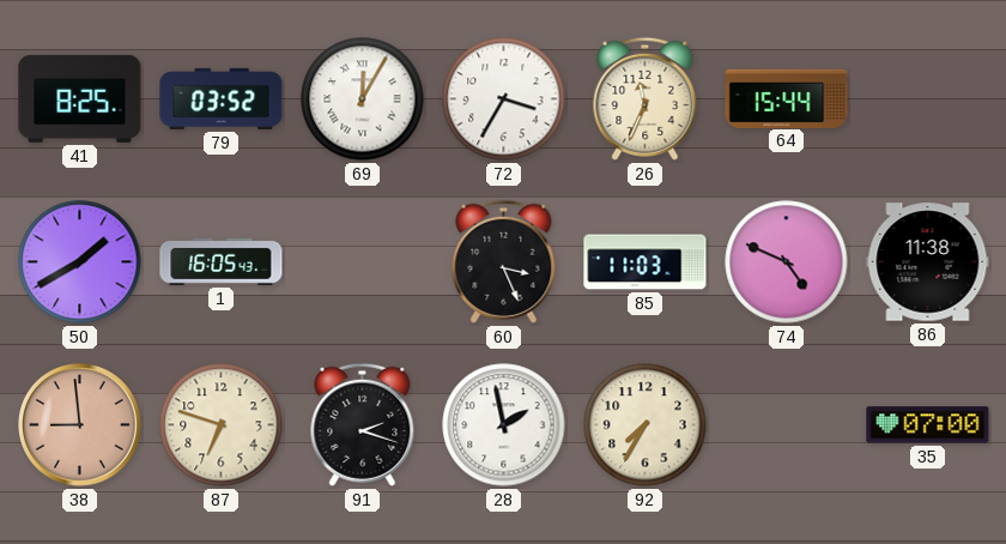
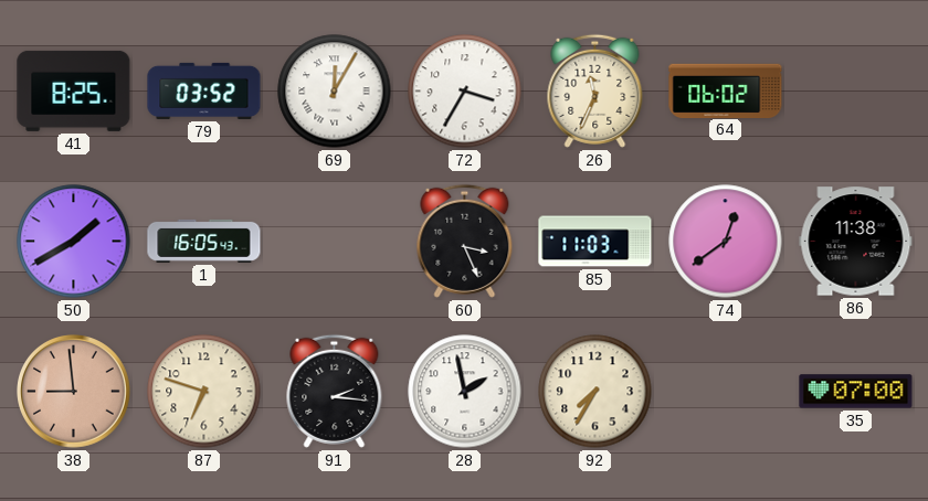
64: 15:44 -> 06:02 (726, 90)
74: 4:49 -> 12:39 (726, 242)
91: 2:18 -> 2:16 (335, 391)
